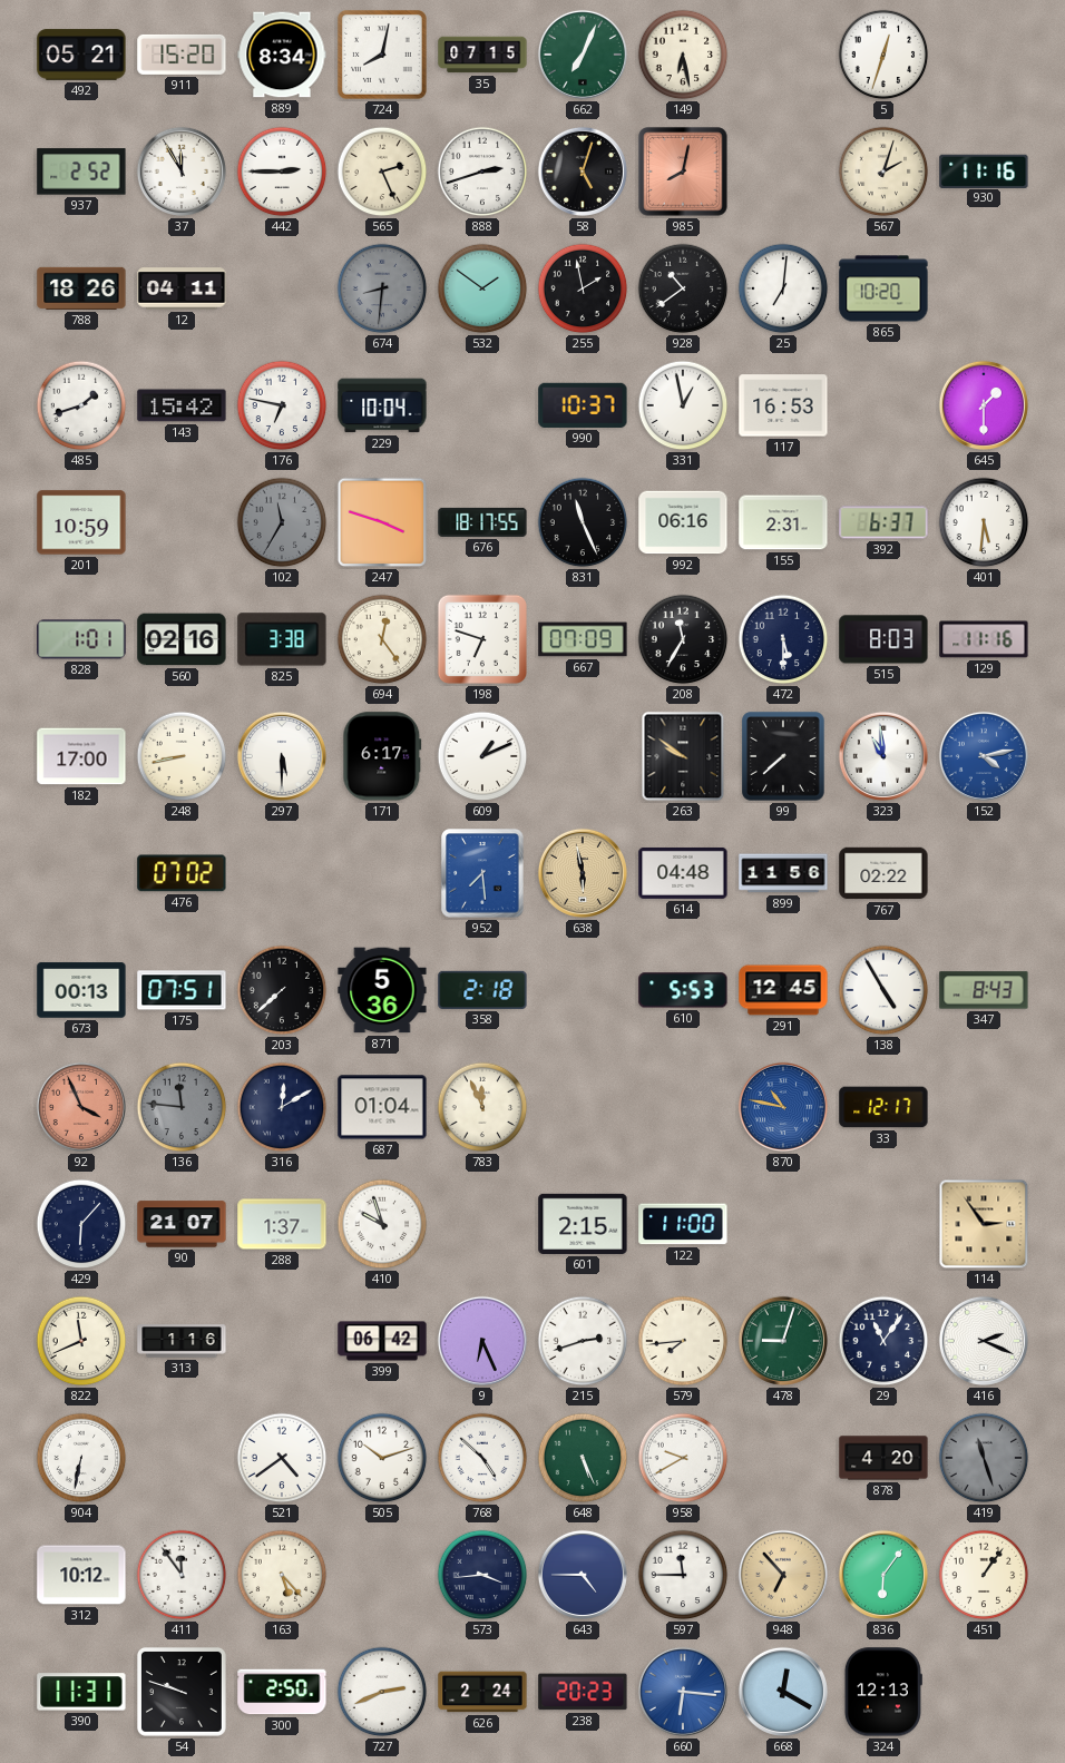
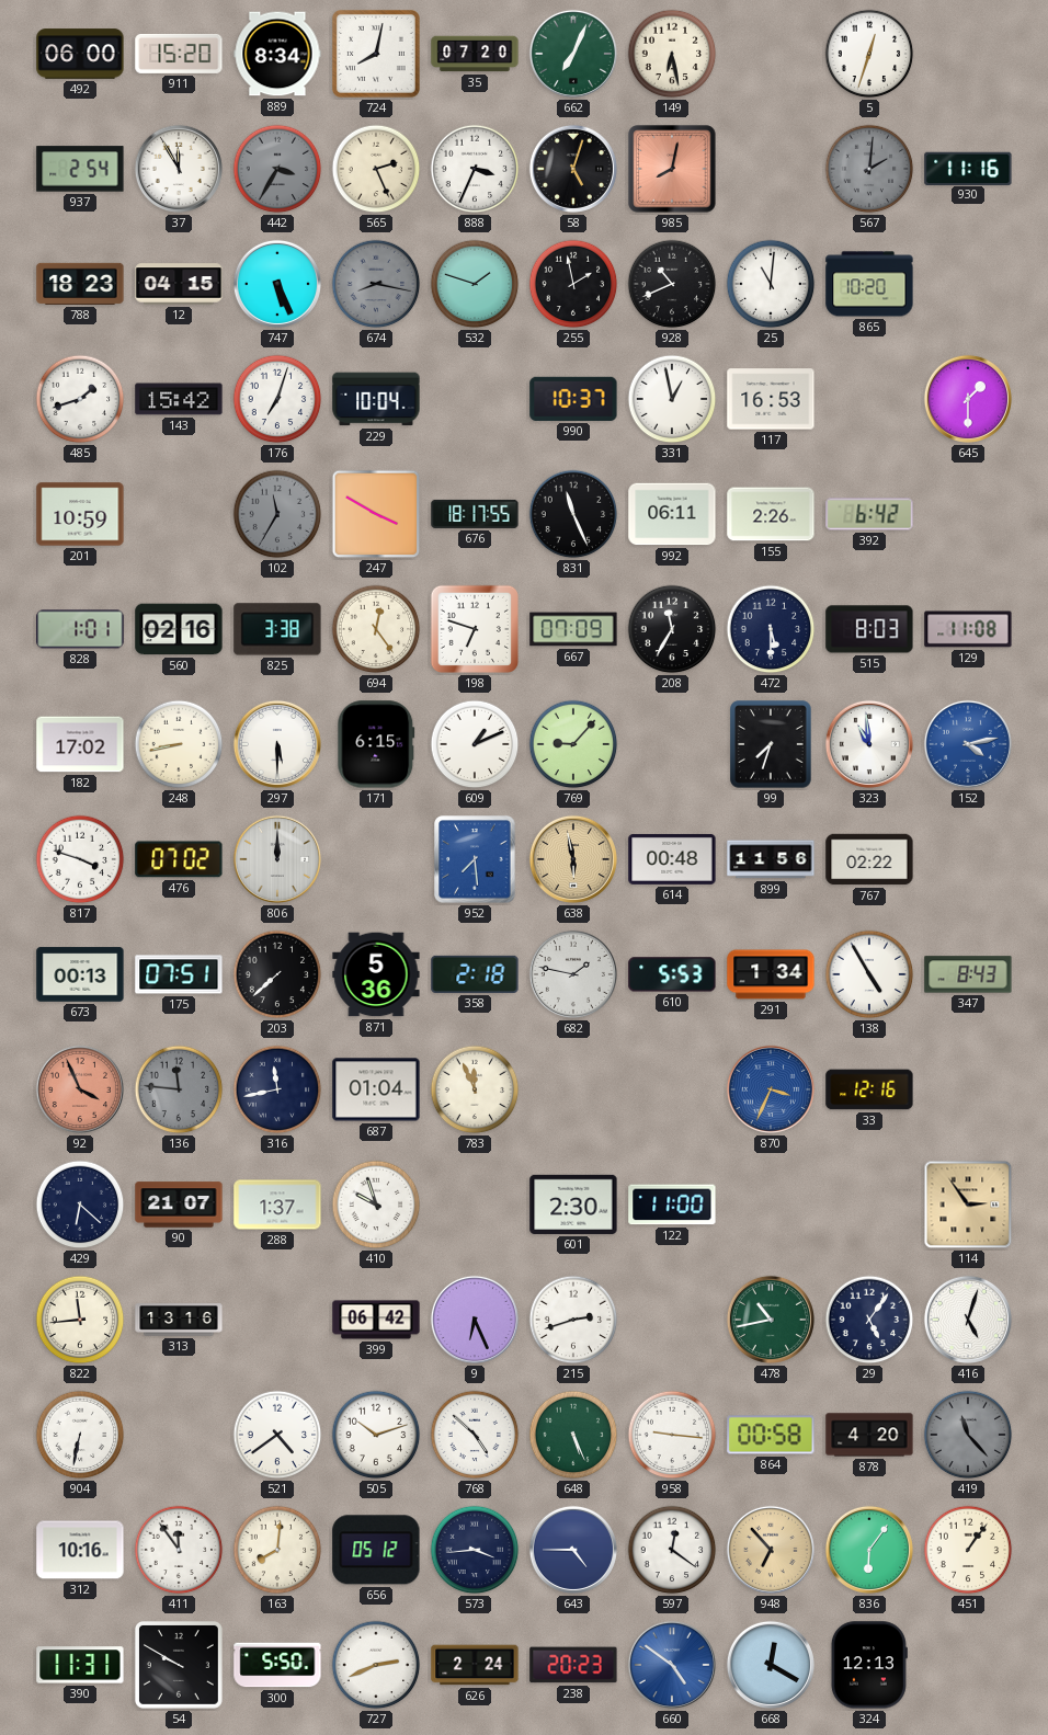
492: 05:21 -> 06:00 (80, 54)
35: 07:15 -> 07:20 (475, 54)
937: 2:52 -> 2:54 (80, 169)
442: 2:45 -> 3:35 (277, 169)
442 dial: white -> grey (277, 169)
888: 2:42 -> 3:34 (475, 169)
567: 2:03 -> 2:01 (869, 169)
567 dial: cream -> grey (869, 169)
788: 18:26 -> 18:23 (80, 284)
12: 04:11 -> 04:15 (179, 284)
747: none -> 5:26 (277, 284)
674: 8:31 -> 8:17 (376, 284)
532: 1:51 -> 1:48 (475, 284)
928: 10:39 -> 10:41 (672, 284)
25: 7:01 -> 11:01 (771, 284)
176: 6:47 -> 7:03 (277, 399)
247: 3:48 -> 3:50 (376, 514)
992: 06:16 -> 06:11 (672, 514)
155: 2:31 -> 2:26 (771, 514)
392: 6:37 -> 6:42 (869, 514)
401: 5:31 -> none (984, 522)
129: 11:16 -> 11:08 (968, 629)
182: 17:00 -> 17:02 (80, 744)
171: 6:17 -> 6:15 (376, 744)
769: none -> 9:07 (573, 744)
263: 9:51 -> none (683, 756)
99: 7:38 -> 7:33 (771, 744)
817: none -> 3:48 (80, 859)
806: none -> 12:00 (277, 859)
614: 04:48 -> 00:48 (672, 859)
682: none -> 1:47 (573, 974)
291: 12:45 -> 1:34 (771, 974)
316: 12:10 -> 11:43 (277, 1089)
870: 10:47 -> 3:34 (771, 1089)
33: 12:17 -> 12:16 (869, 1089)
429: 6:07 -> 6:22 (80, 1205)
601: 2:15 -> 2:30 (573, 1205)
822: 11:41 -> 11:44 (80, 1320)
313: 1:16 -> 13:16 (179, 1320)
579: 7:44 -> none (683, 1341)
478: 9:03 -> 10:43 (771, 1320)
29: 11:06 -> 5:06 (869, 1320)
416: 2:19 -> 5:03 (968, 1320)
958: 9:40 -> 9:16 (672, 1435)
864: none -> 00:58 (771, 1435)
419: 11:27 -> 11:23 (968, 1435)
312: 10:12 -> 10:16 (80, 1550)
163: 5:23 -> 8:01 (277, 1550)
656: none -> 05:12 (376, 1550)
597: 11:45 -> 12:21 (672, 1550)
54: 9:48 -> 9:50 (179, 1665)
300: 2:50 -> 5:50 (277, 1665)
660: 6:16 -> 4:51 (672, 1665)
